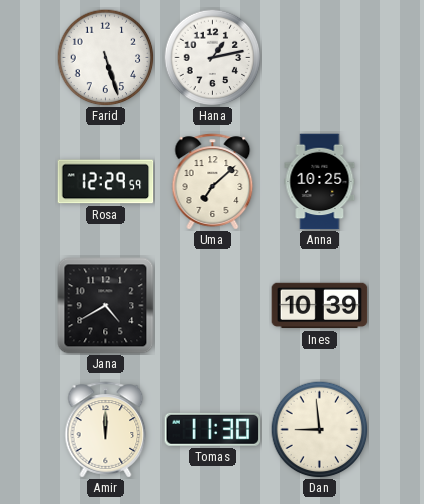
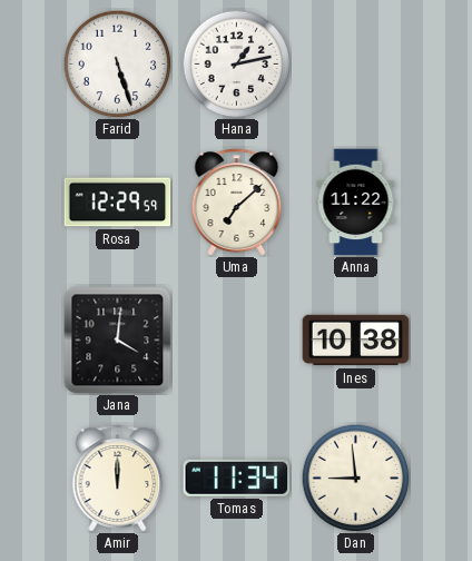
Anna: 10:25 -> 11:22 (356, 203)
Jana: 4:40 -> 4:01 (118, 341)
Ines: 10:39 -> 10:38 (356, 341)
Tomas: 11:30 -> 11:34 (237, 478)
